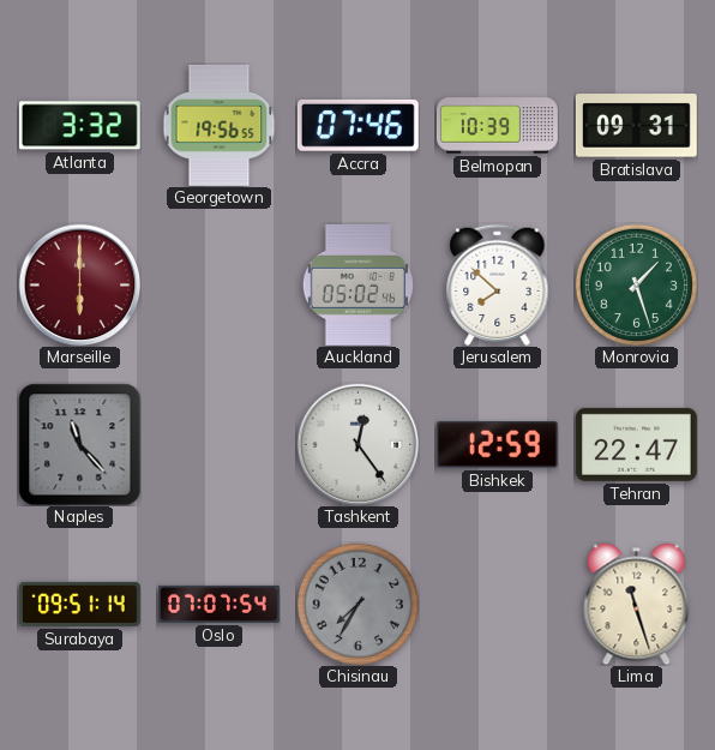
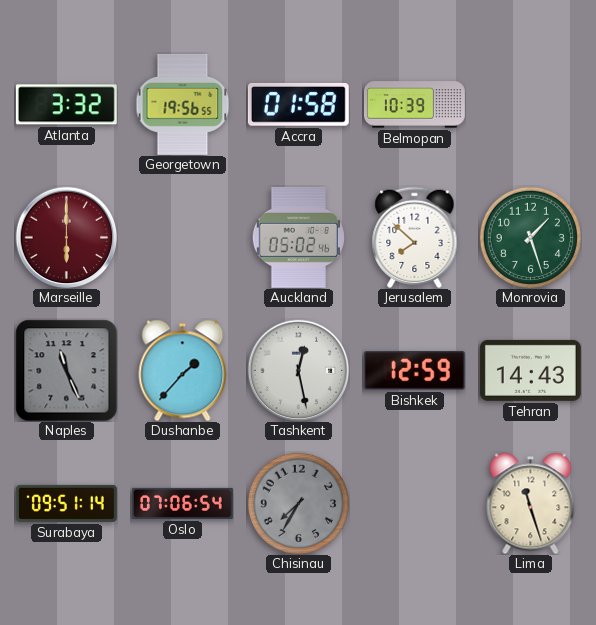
Accra: 07:46 -> 01:58 (298, 105)
Bratislava: 09:31 -> none (636, 126)
Naples: 11:23 -> 11:26 (66, 370)
Dushanbe: none -> 1:37 (183, 370)
Tashkent: 12:24 -> 12:28 (298, 370)
Tehran: 22:47 -> 14:43 (530, 370)
Oslo: 07:07 -> 07:06 (182, 503)
